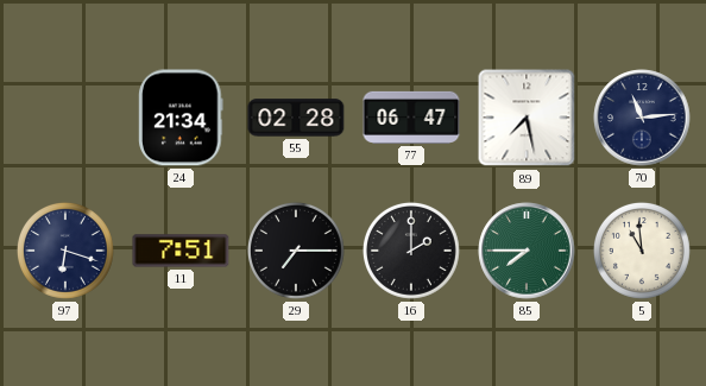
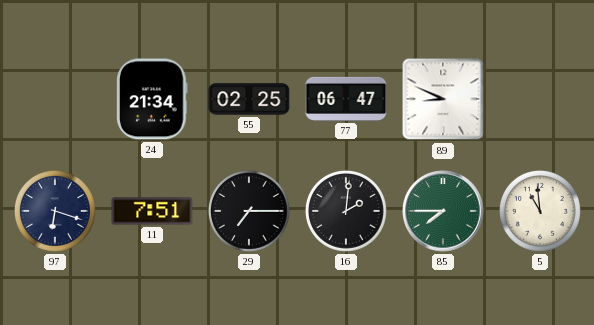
55: 02:28 -> 02:25 (249, 99)
89: 7:28 -> 8:49 (443, 99)
70: 11:14 -> none (642, 118)
16: 2:00 -> 2:01 (346, 211)
